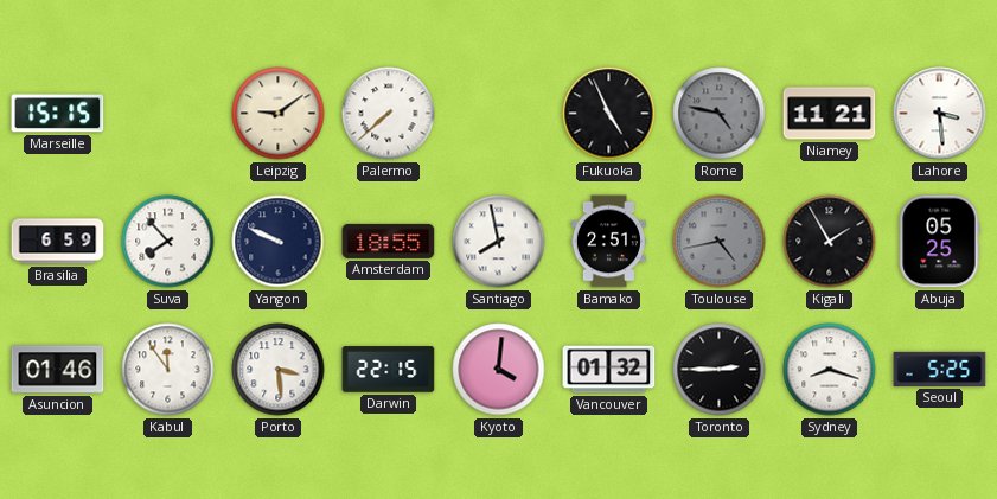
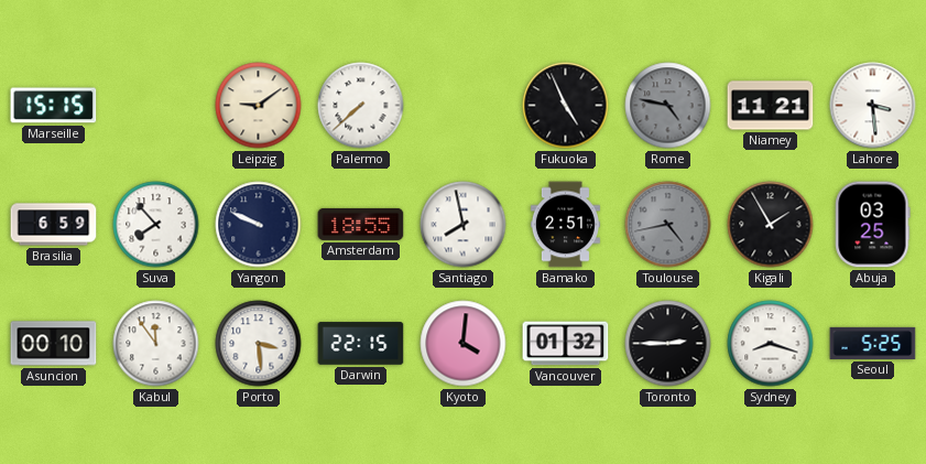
Abuja: 05:25 -> 03:25 (873, 225)
Asuncion: 01:46 -> 00:10 (54, 344)
